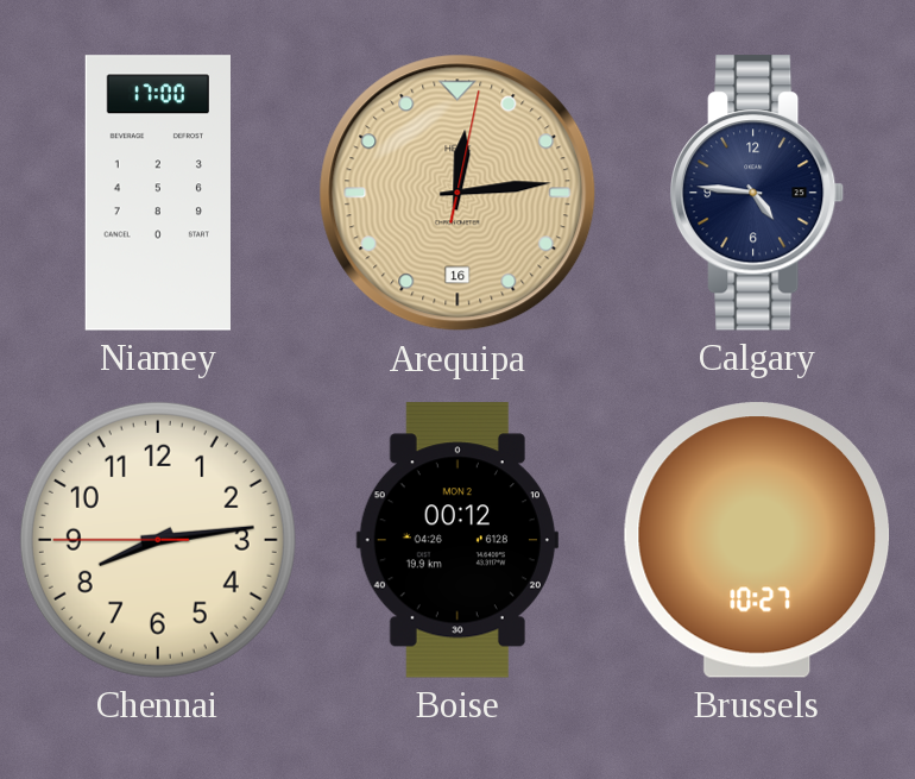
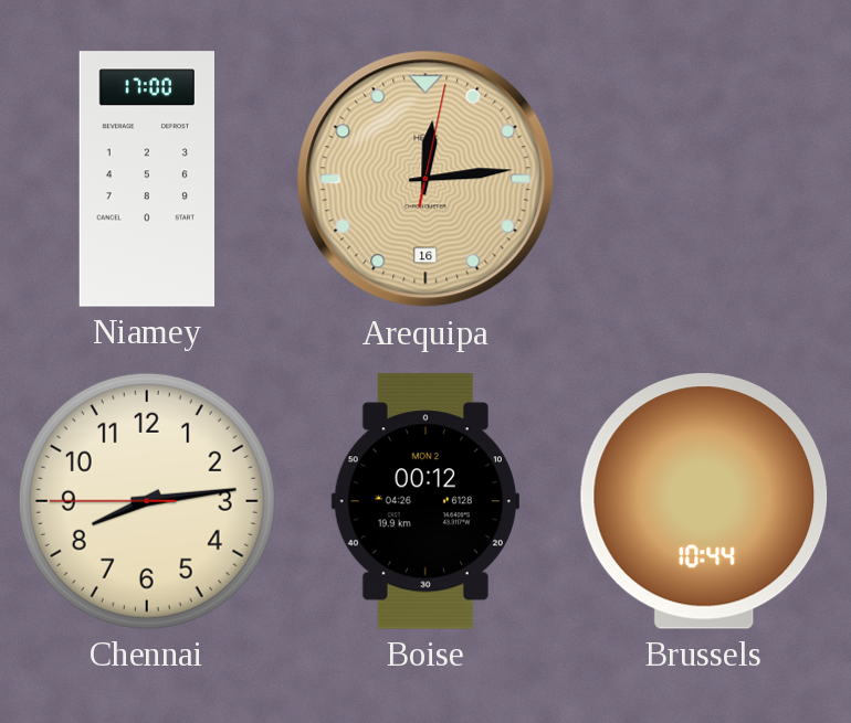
Calgary: 4:46 -> none (758, 193)
Brussels: 10:27 -> 10:44 (704, 501)
